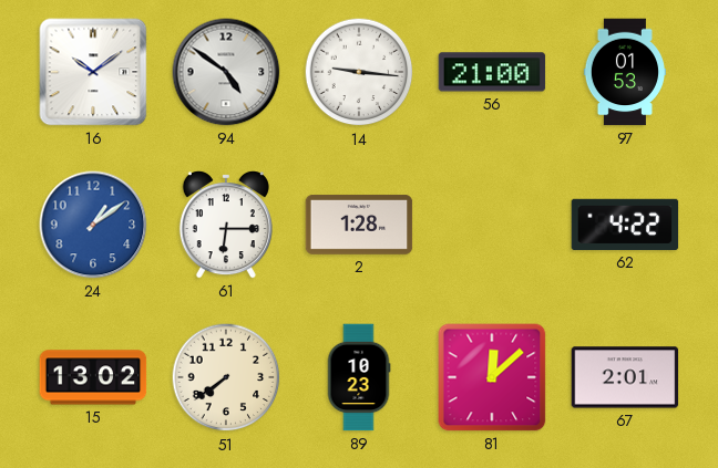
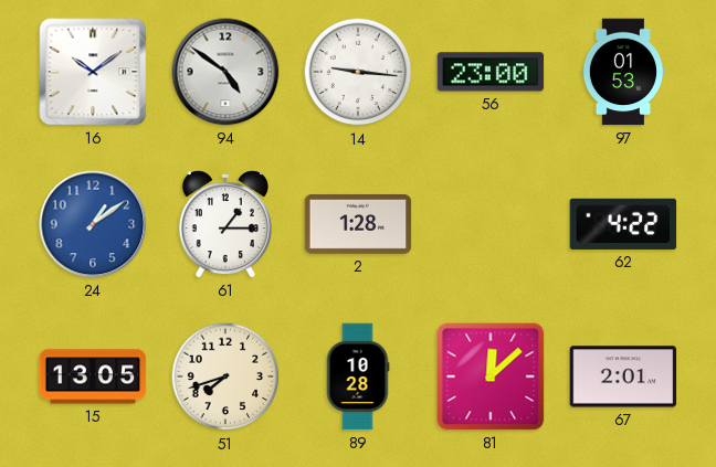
56: 21:00 -> 23:00 (491, 72)
61: 6:15 -> 1:15 (225, 224)
15: 13:02 -> 13:05 (93, 376)
51: 7:39 -> 7:42 (225, 376)
89: 10:23 -> 10:28 (358, 376)
